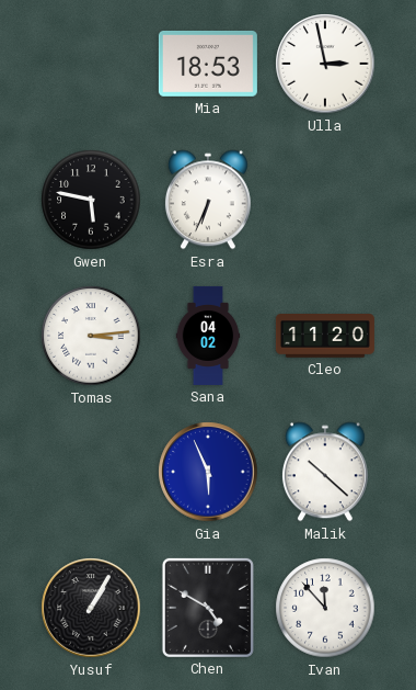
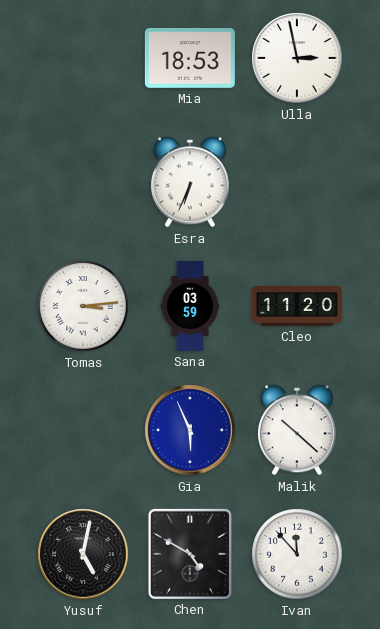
Gwen: 5:47 -> none (91, 200)
Sana: 04:02 -> 03:59 (190, 306)
Yusuf: 1:05 -> 5:02 (83, 554)
